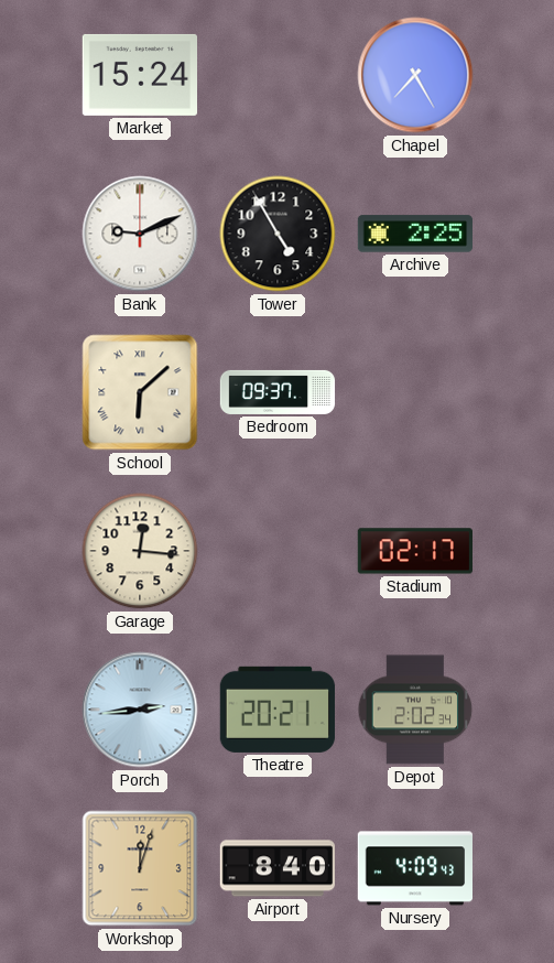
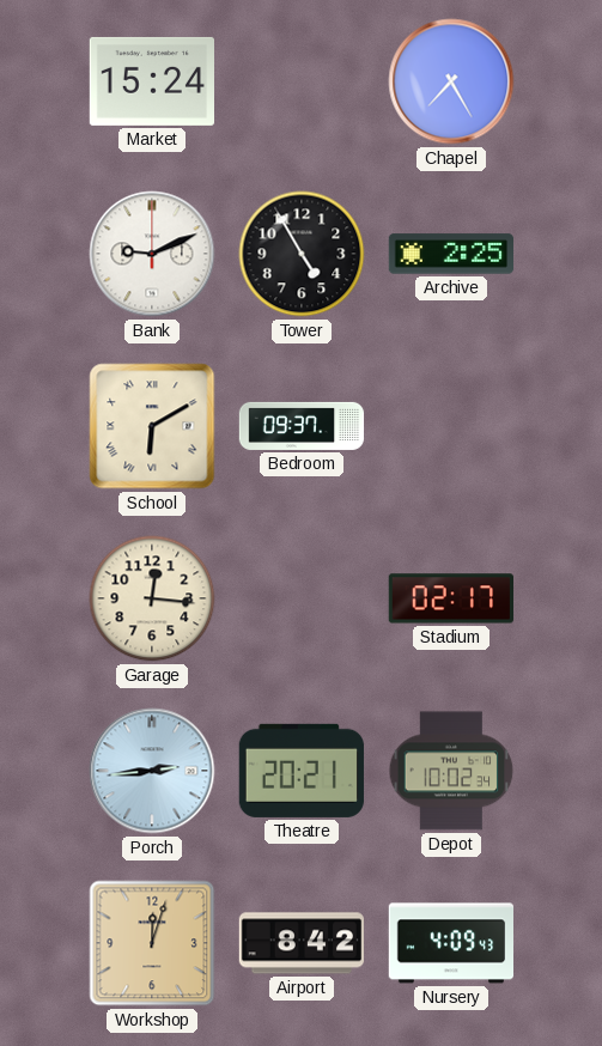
School: 6:08 -> 6:10 (152, 426)
Depot: 2:02 -> 10:02 (451, 771)
Airport: 8:40 -> 8:42 (300, 943)
